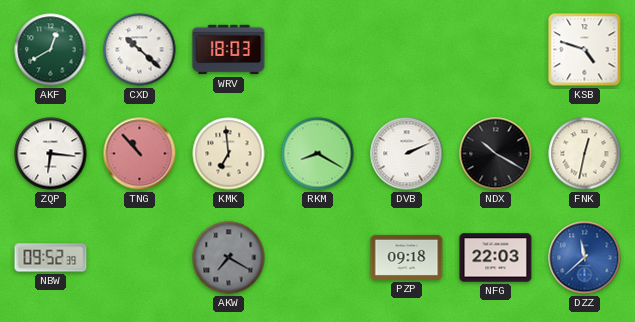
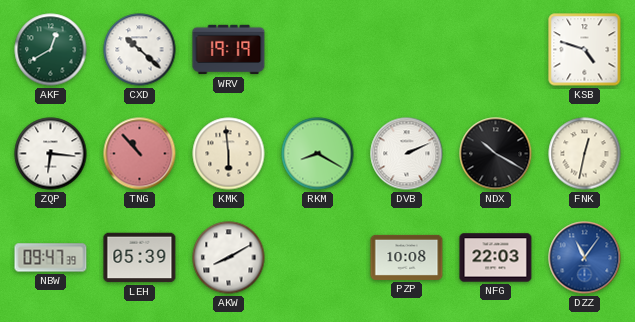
WRV: 18:03 -> 19:19 (229, 50)
KMK: 6:59 -> 5:59 (229, 154)
NBW: 09:52 -> 09:47 (51, 258)
LEH: none -> 05:39 (140, 258)
AKW: 7:20 -> 8:10 (229, 258)
AKW dial: grey -> white (229, 258)
PZP: 09:18 -> 10:08 (407, 257)
DZZ: 11:38 -> 11:06 (585, 258)
